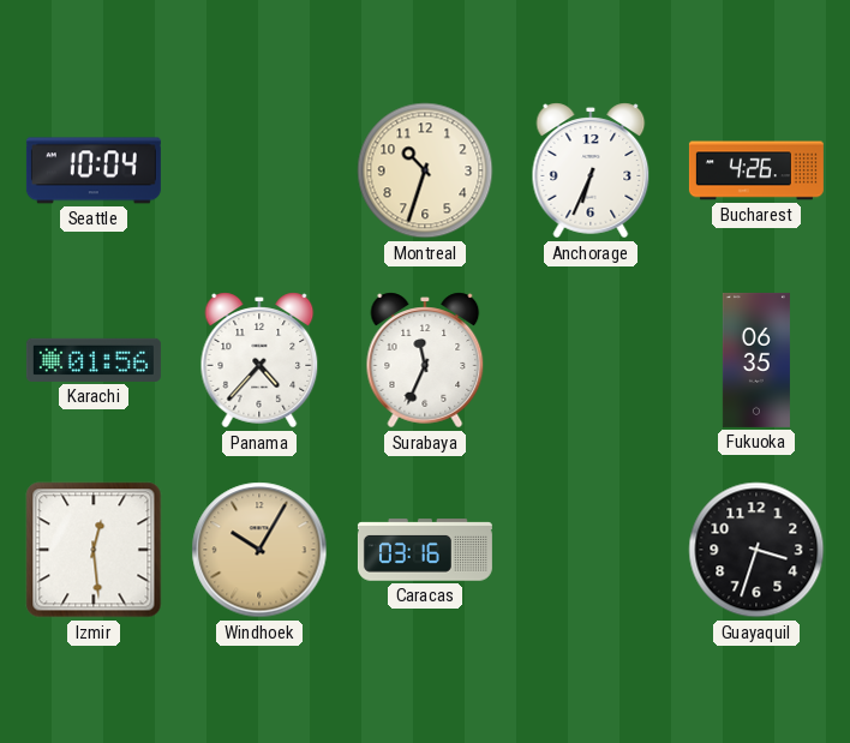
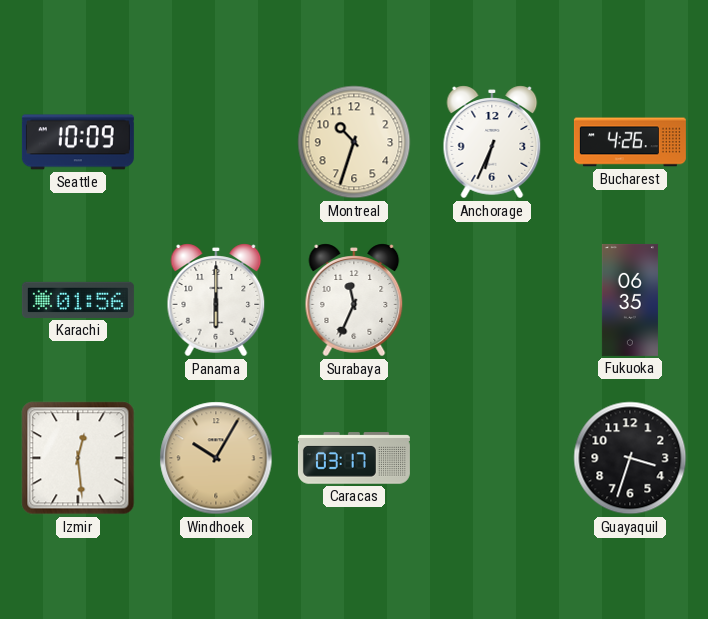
Seattle: 10:04 -> 10:09 (78, 142)
Panama: 4:37 -> 6:00 (216, 300)
Caracas: 03:16 -> 03:17 (354, 458)
